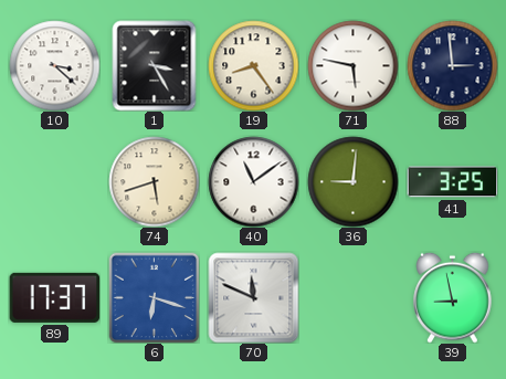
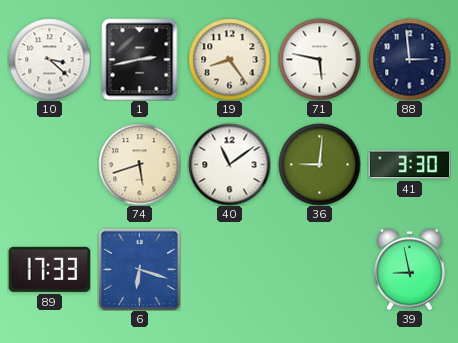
1: 3:25 -> 2:43 (140, 59)
41: 3:25 -> 3:30 (409, 165)
89: 17:37 -> 17:33 (49, 269)
70: 11:49 -> none (253, 297)
